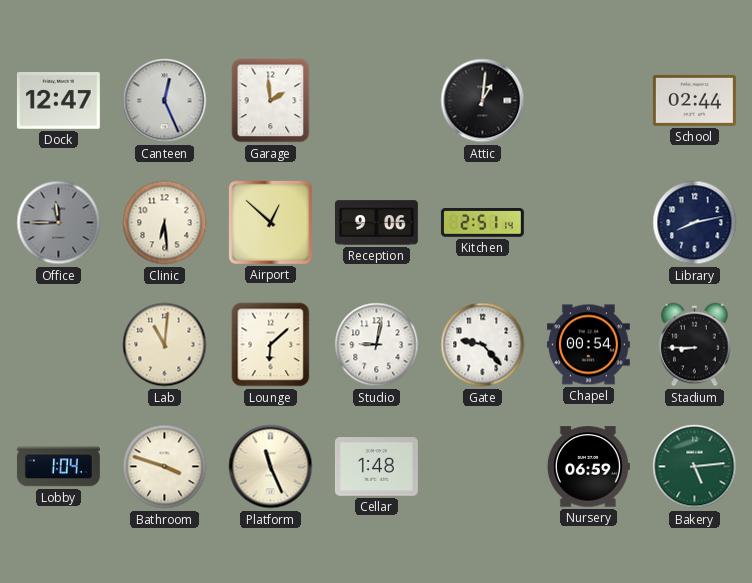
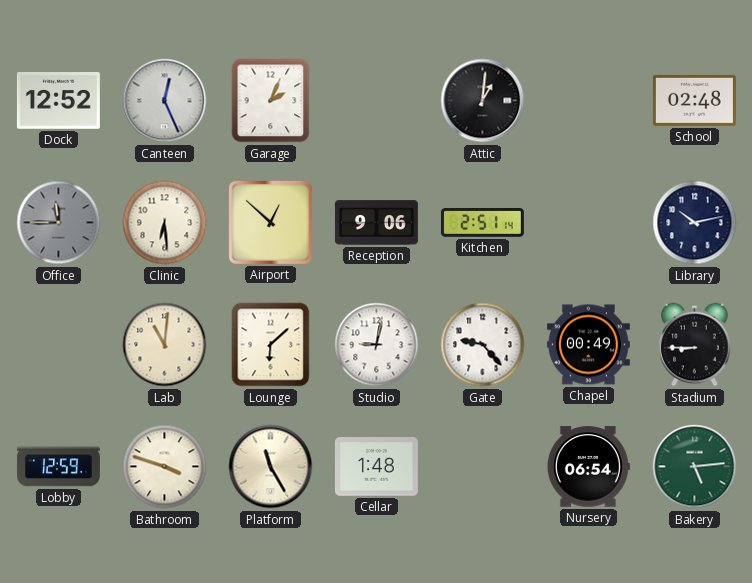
Dock: 12:47 -> 12:52 (58, 101)
Garage: 1:59 -> 2:04 (271, 101)
School: 02:44 -> 02:48 (694, 100)
Library: 8:13 -> 10:13 (695, 223)
Chapel: 00:54 -> 00:49 (588, 345)
Lobby: 1:04 -> 12:59 (58, 467)
Platform: 11:26 -> 11:25 (271, 467)
Nursery: 06:59 -> 06:54 (588, 467)
